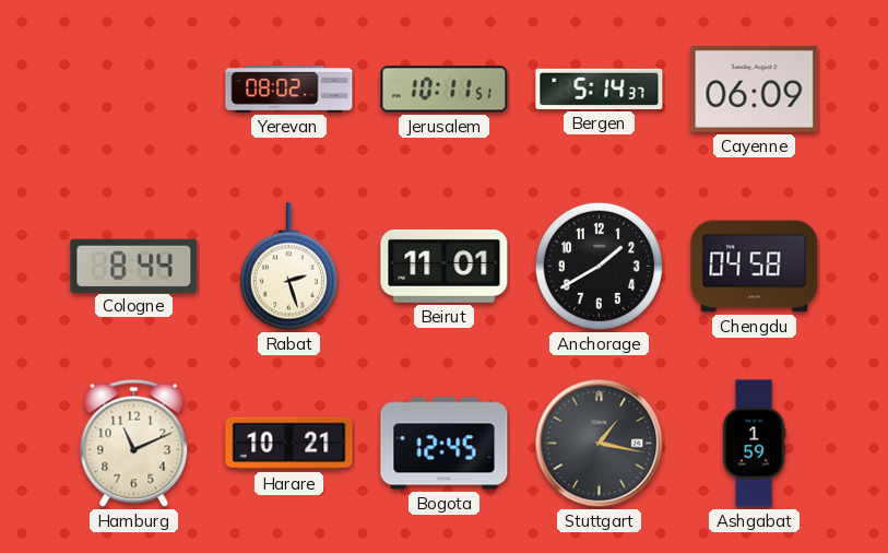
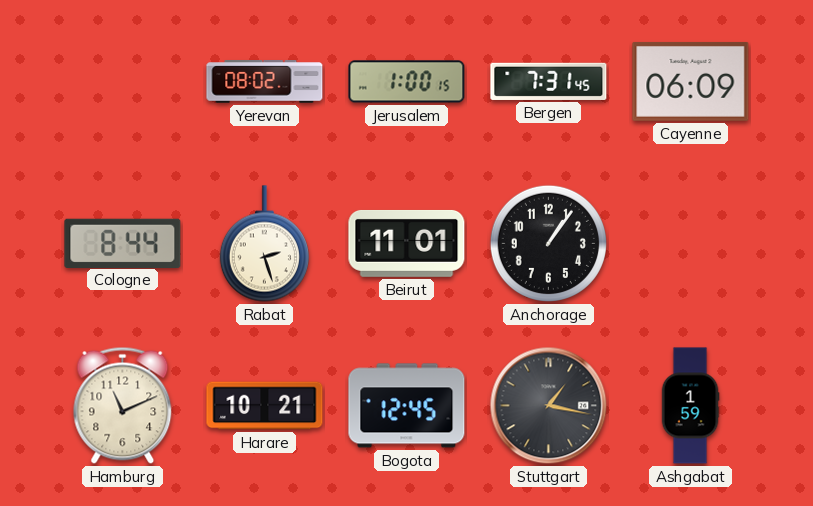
Jerusalem: 10:11 -> 1:00 (407, 82)
Bergen: 5:14 -> 7:31 (549, 81)
Anchorage: 1:40 -> 1:06 (548, 243)
Chengdu: 04:58 -> none (755, 267)
